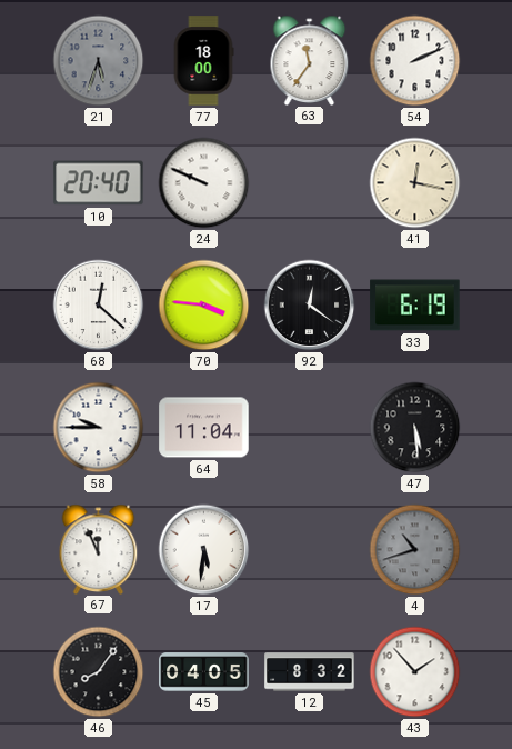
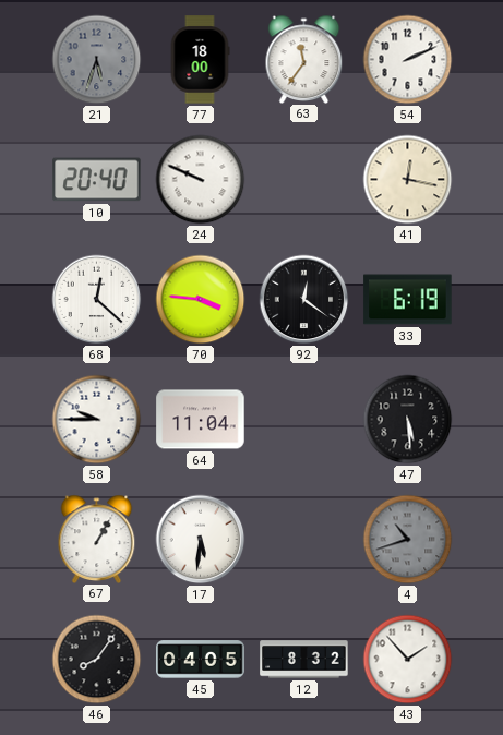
67: 11:56 -> 1:05 (97, 539)
